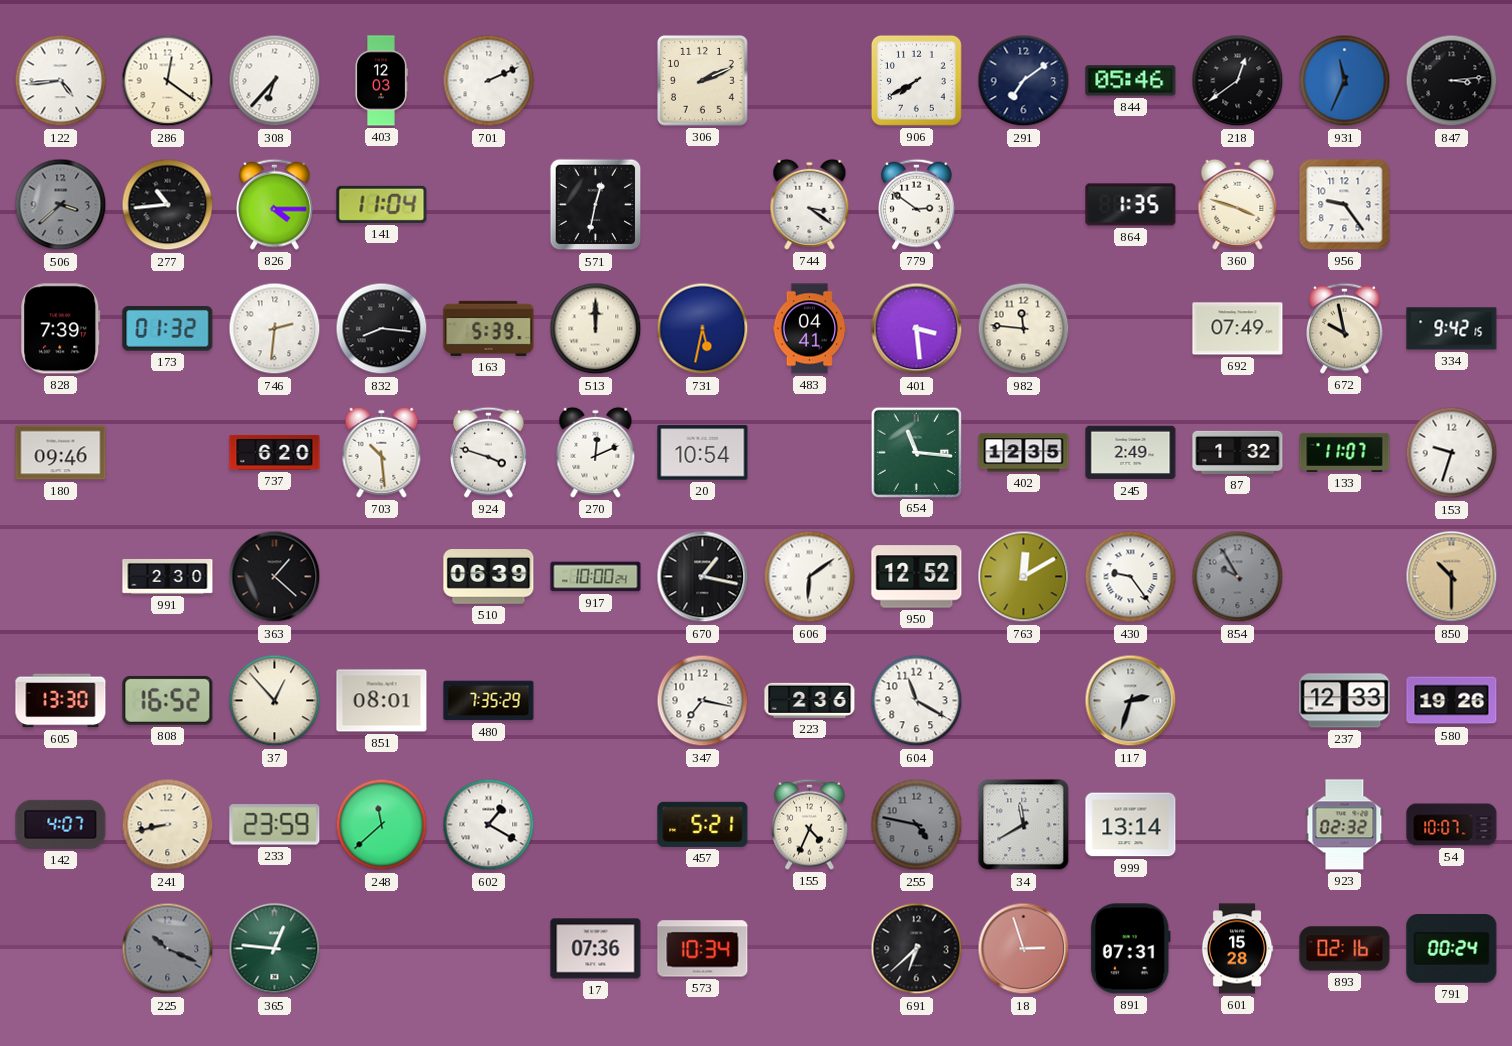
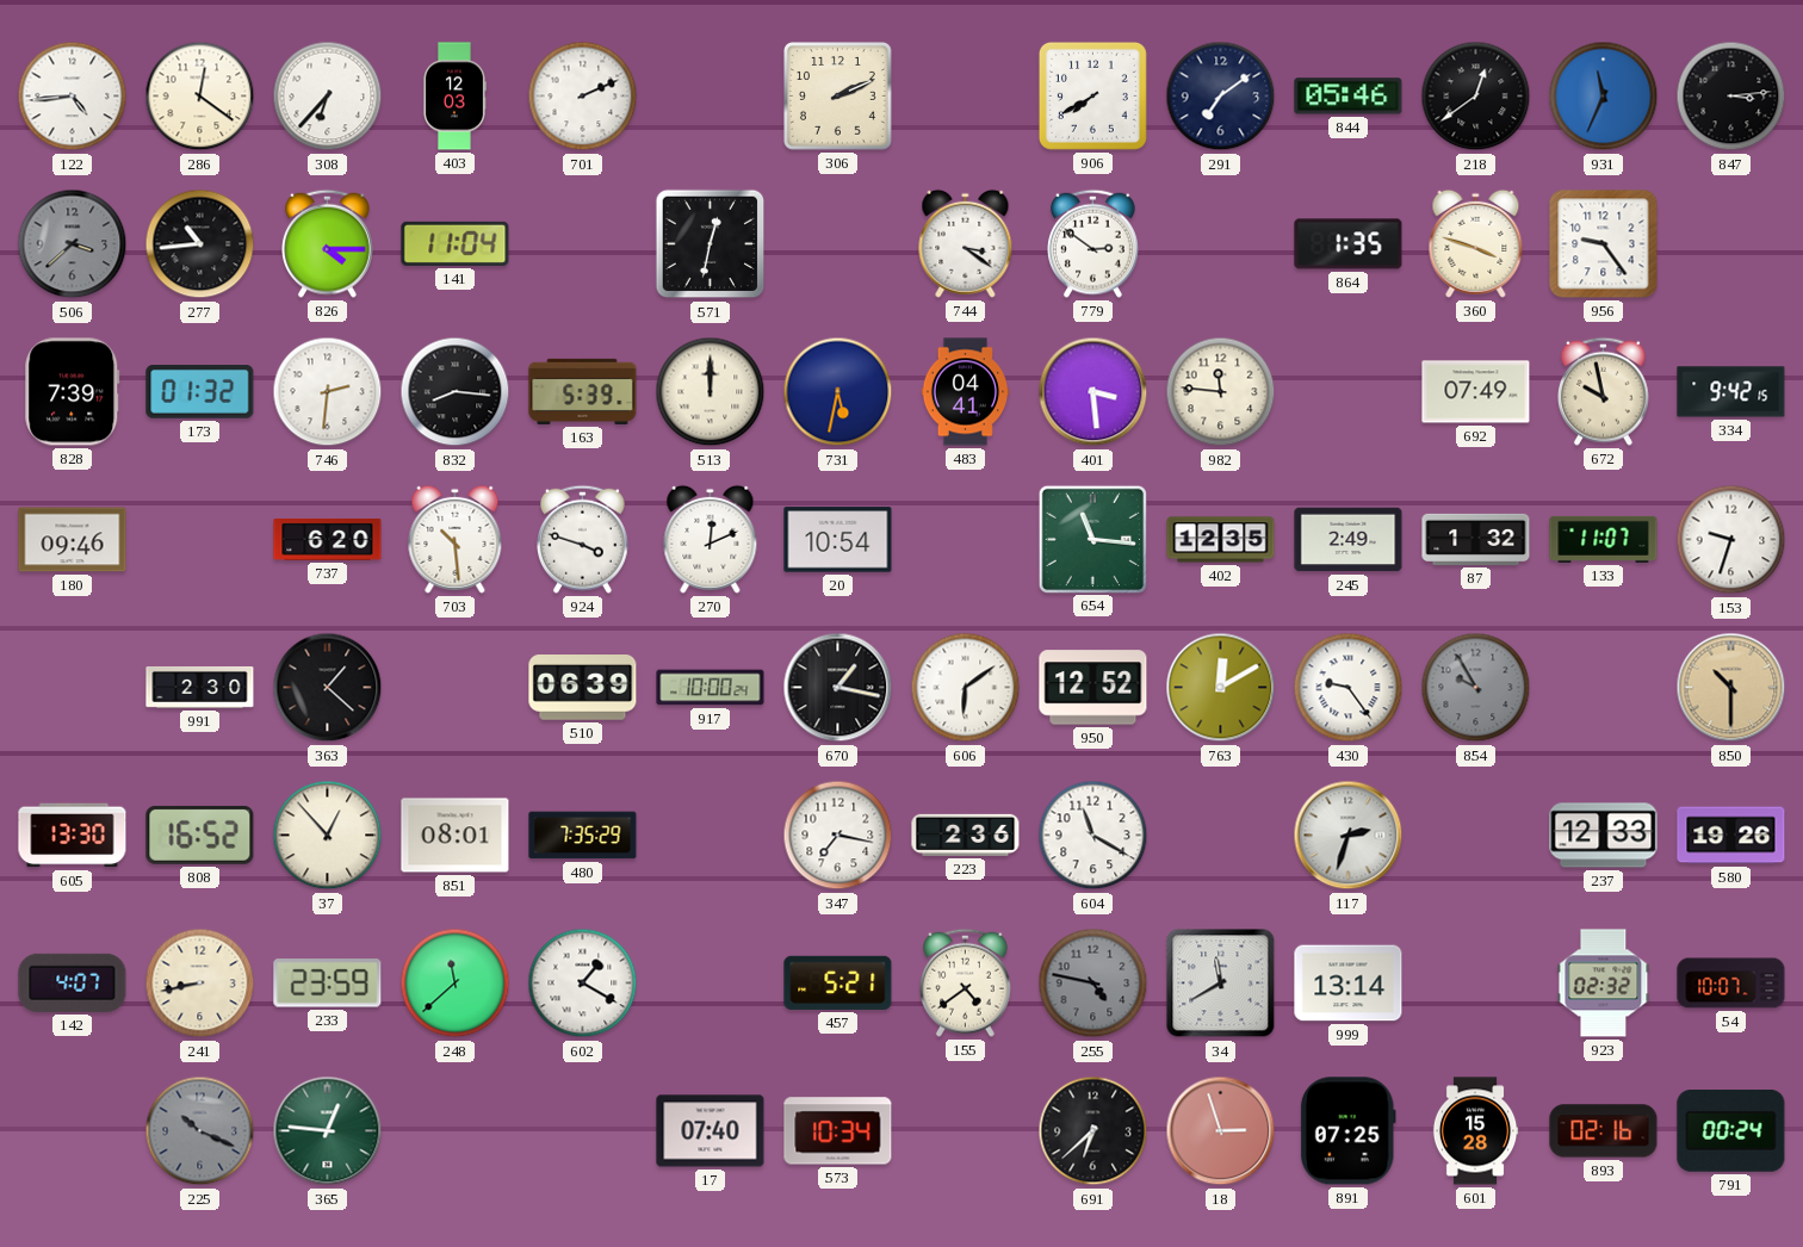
155: 4:34 -> 4:39 (966, 982)
17: 07:36 -> 07:40 (711, 1131)
891: 07:31 -> 07:25 (1347, 1131)
